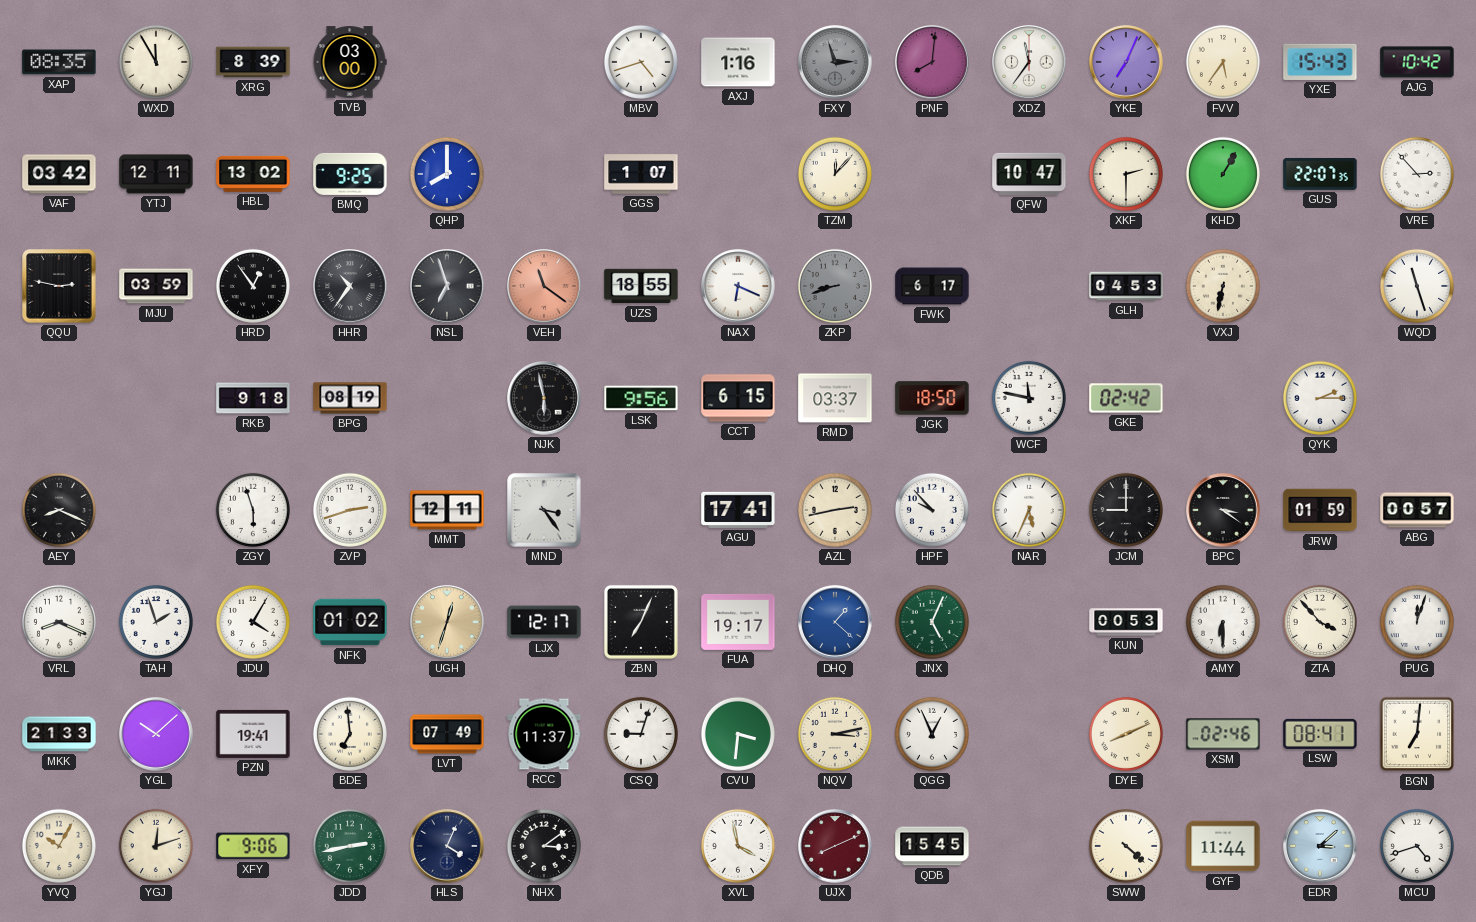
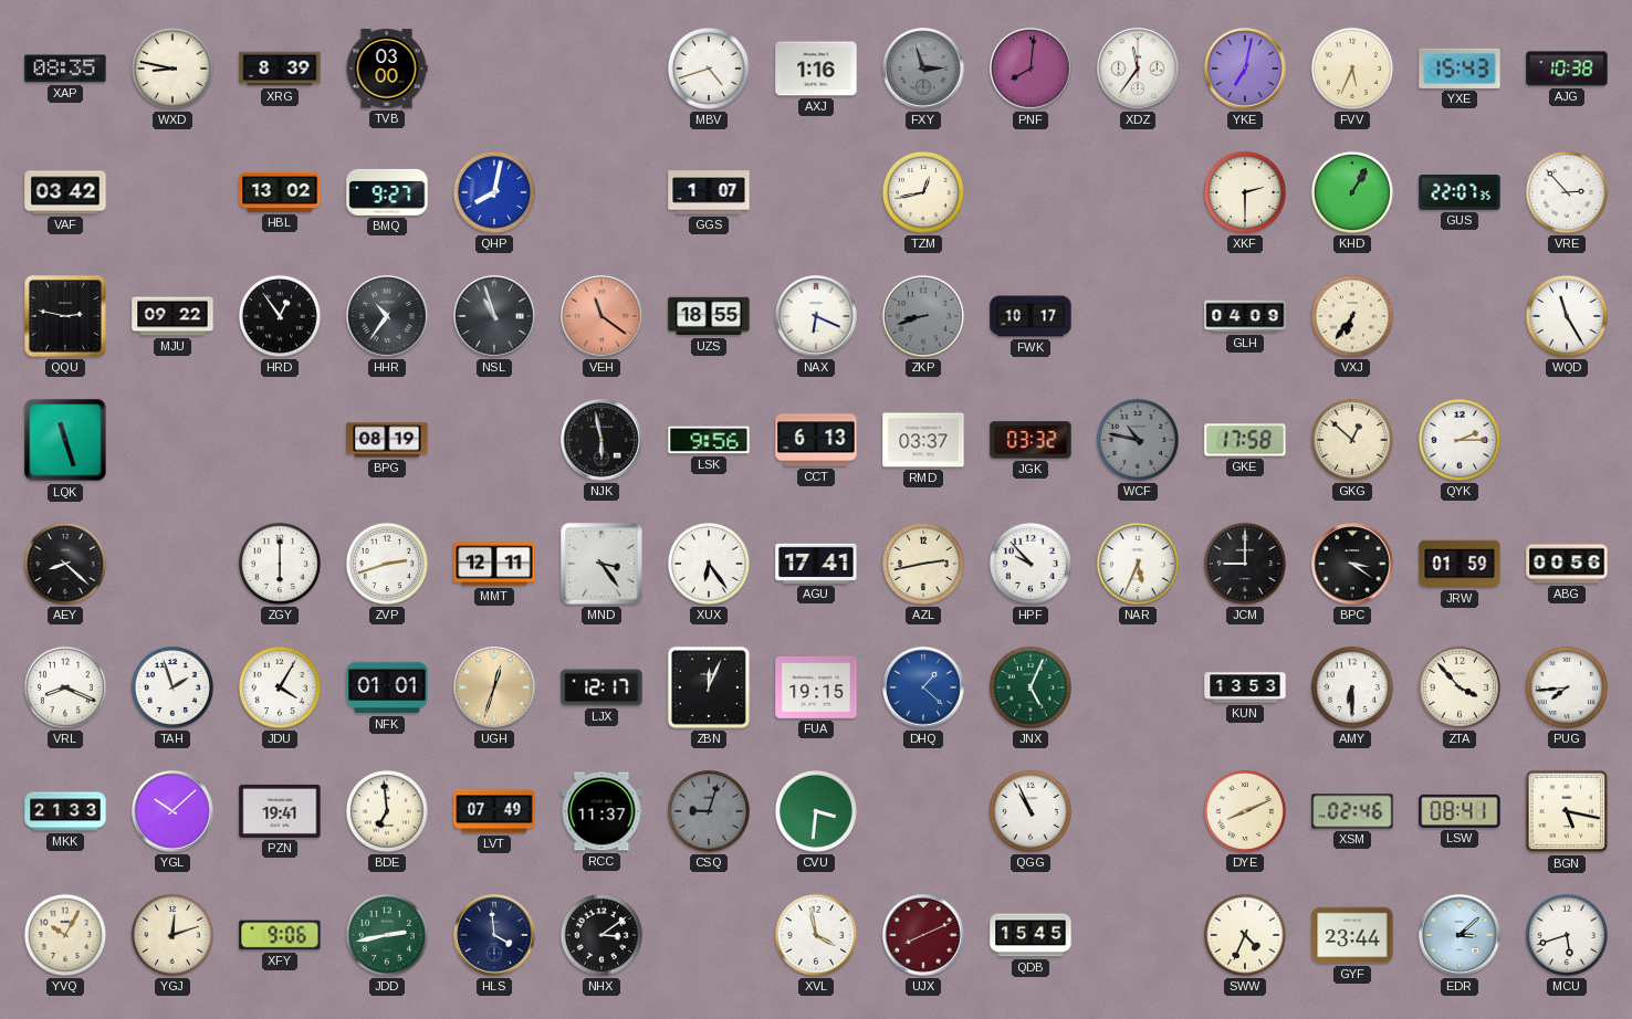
WXD: 11:55 -> 8:47 (172, 69)
YKE: 7:04 -> 7:02 (1245, 69)
FVV: 5:36 -> 5:34 (1352, 69)
AJG: 10:42 -> 10:38 (1567, 69)
YTJ: 12:11 -> none (156, 174)
BMQ: 9:25 -> 9:27 (387, 192)
QHP: 8:00 -> 8:02 (494, 192)
TZM: 12:07 -> 12:43 (923, 192)
QFW: 10:47 -> none (1029, 174)
MJU: 03:59 -> 09:22 (172, 316)
NSL: 6:57 -> 10:57 (494, 316)
FWK: 6:17 -> 10:17 (1031, 316)
GLH: 04:53 -> 04:09 (1245, 316)
VXJ: 6:32 -> 6:36 (1352, 316)
WQD: 11:27 -> 11:25 (1567, 316)
LQK: none -> 11:27 (65, 440)
RKB: 9:18 -> none (253, 398)
CCT: 6:15 -> 6:13 (816, 440)
JGK: 18:50 -> 03:32 (1031, 440)
WCF: 11:47 -> 10:47 (1138, 440)
WCF dial: white -> grey (1138, 440)
GKE: 02:42 -> 17:58 (1245, 440)
GKG: none -> 12:52 (1352, 440)
AEY: 8:19 -> 8:22 (65, 564)
ZGY: 5:57 -> 6:00 (280, 564)
XUX: none -> 6:24 (709, 564)
ABG: 00:57 -> 00:56 (1567, 564)
NFK: 01:02 -> 01:01 (387, 687)
ZBN: 7:04 -> 12:04 (709, 687)
FUA: 19:17 -> 19:15 (816, 687)
KUN: 00:53 -> 13:53 (1245, 687)
PUG: 12:03 -> 7:44 (1567, 687)
CSQ dial: white -> grey (709, 811)
NQV: 3:13 -> none (835, 734)
QGG: 12:56 -> 10:56 (1031, 811)
BGN: 7:01 -> 5:17 (1567, 811)
HLS: 4:04 -> 3:59 (494, 935)
SWW: 4:22 -> 4:34 (1245, 935)
GYF: 11:44 -> 23:44 (1352, 935)
MCU: 4:42 -> 5:42 (1567, 935)
